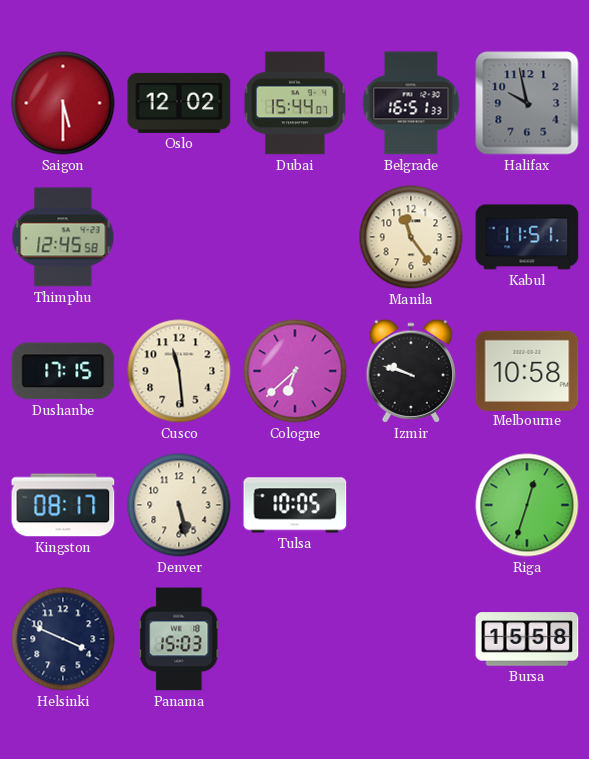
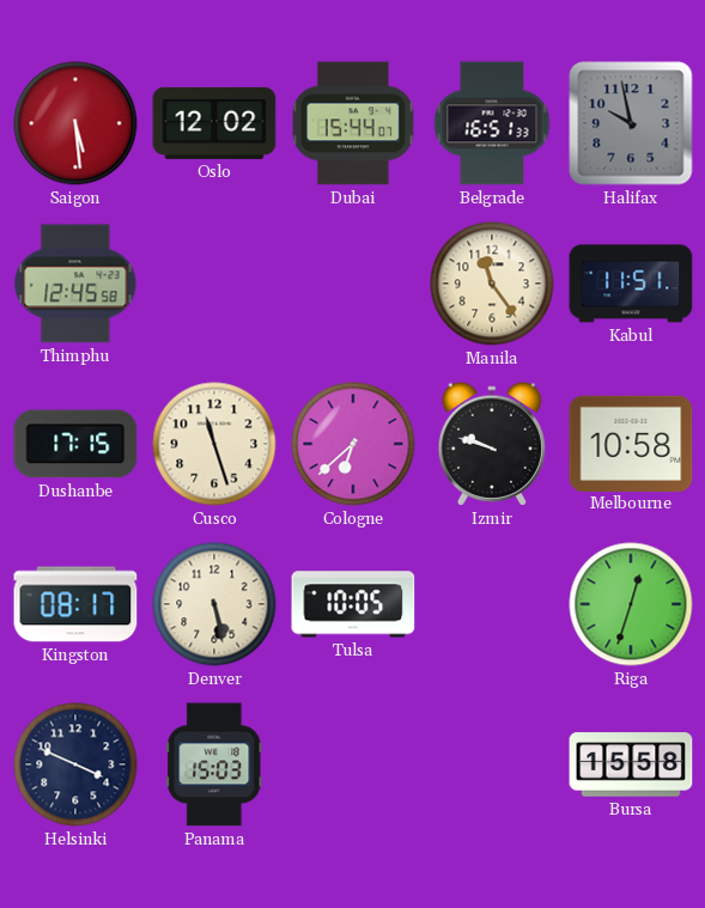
Saigon: 5:30 -> 5:29 (75, 123)
Cusco: 11:29 -> 11:27 (214, 444)
